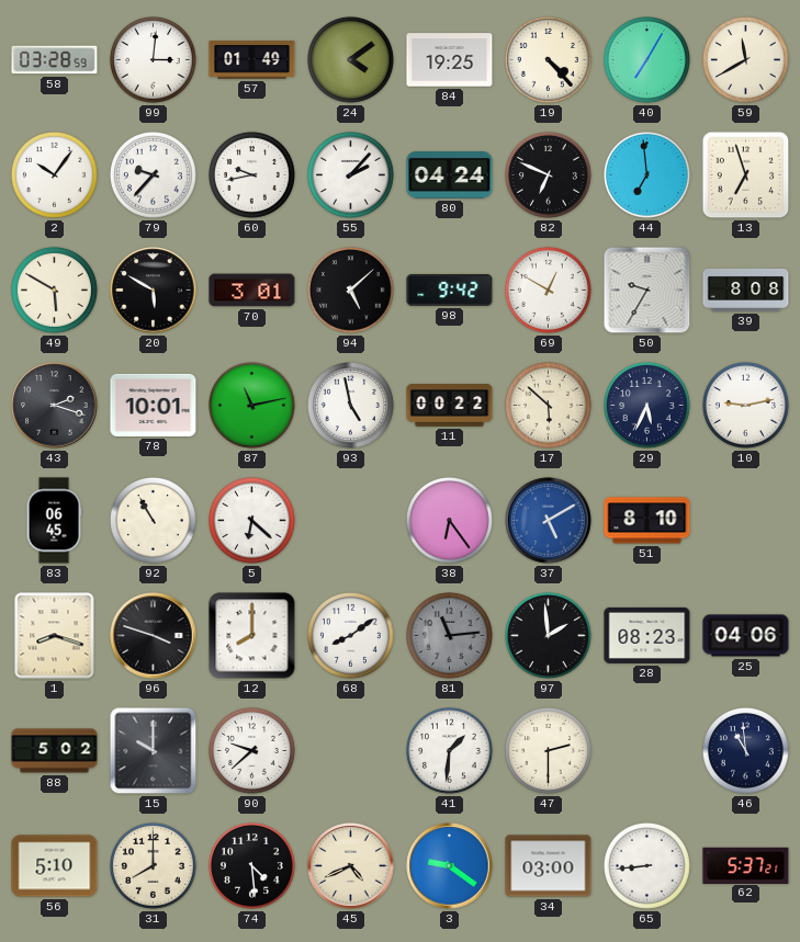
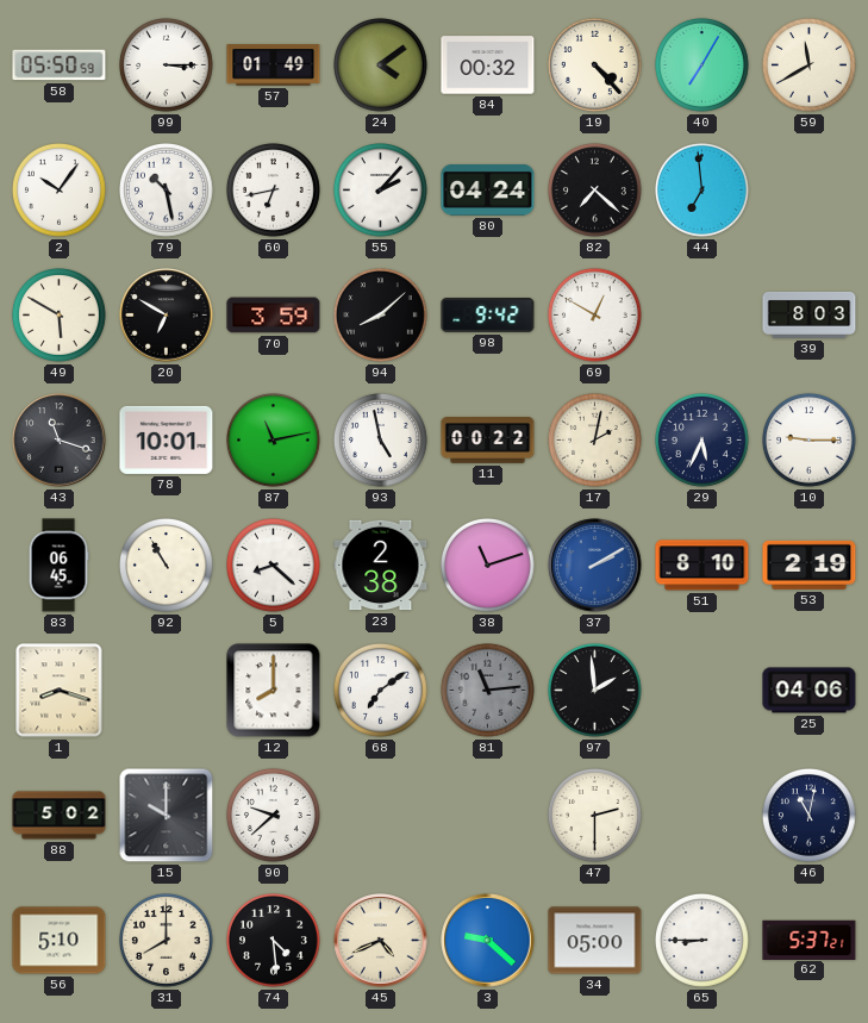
58: 03:28 -> 05:50 (60, 66)
99: 3:01 -> 3:15 (167, 66)
84: 19:25 -> 00:32 (488, 66)
79: 9:37 -> 10:28 (167, 191)
60: 9:43 -> 6:43 (274, 191)
82: 6:49 -> 7:22 (595, 191)
13: 6:57 -> none (746, 175)
20: 5:50 -> 6:50 (167, 316)
70: 3:01 -> 3:59 (274, 316)
94: 5:08 -> 8:08 (381, 316)
50: 9:35 -> none (647, 291)
39: 8:08 -> 8:03 (810, 314)
43: 2:18 -> 11:18 (60, 441)
17: 5:52 -> 2:02 (595, 441)
10: 9:13 -> 9:15 (810, 441)
5: 6:22 -> 8:22 (274, 566)
23: none -> 2:38 (381, 566)
38: 6:24 -> 11:12 (488, 566)
37: 5:10 -> 2:10 (595, 566)
53: none -> 2:19 (810, 564)
96: 3:48 -> none (154, 636)
68: 8:09 -> 7:09 (381, 691)
28: 08:23 -> none (647, 635)
41: 1:31 -> none (450, 751)
46: 10:59 -> 11:02 (810, 816)
3: 9:21 -> 9:22 (488, 941)
34: 03:00 -> 05:00 (595, 941)
65: 8:44 -> 8:45 (702, 941)
